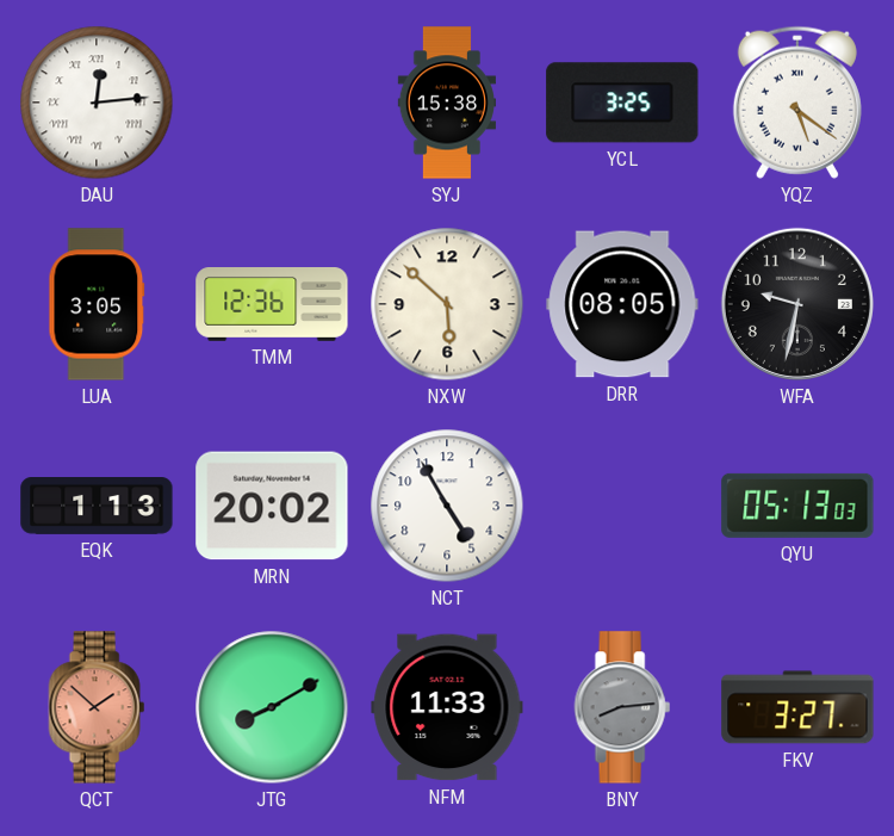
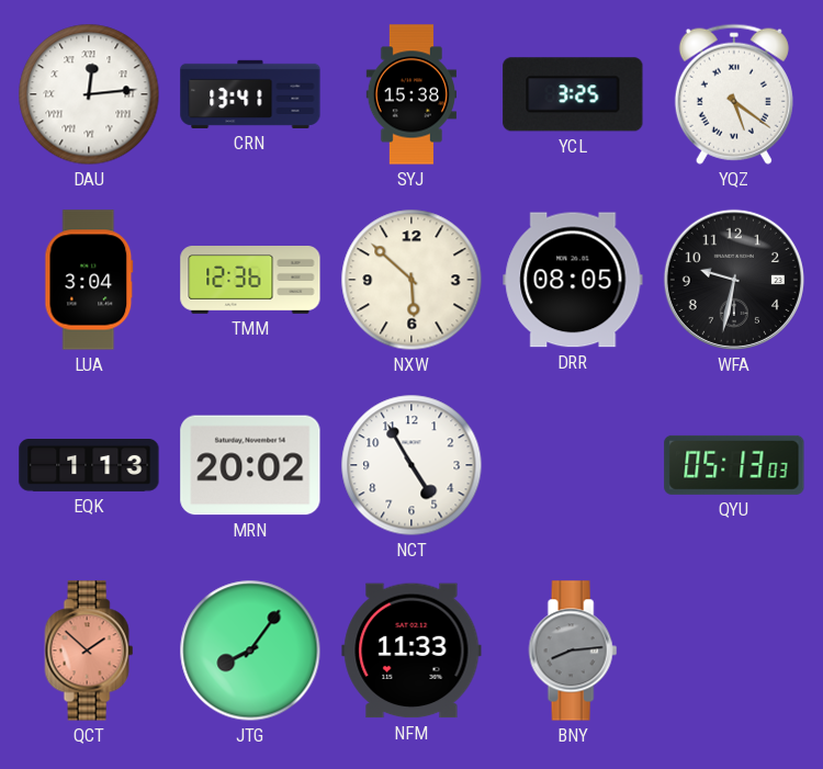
CRN: none -> 13:41 (250, 94)
LUA: 3:05 -> 3:04 (89, 280)
JTG: 8:10 -> 8:06 (250, 651)
FKV: 3:27 -> none (797, 707)
